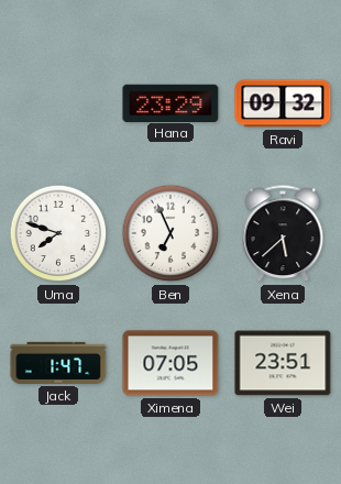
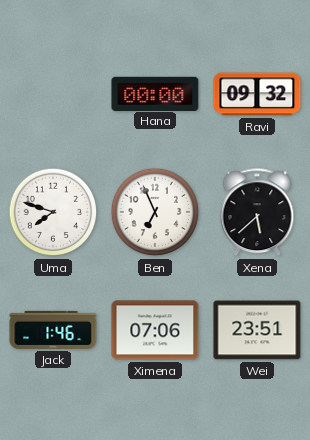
Hana: 23:29 -> 00:00 (155, 93)
Jack: 1:47 -> 1:46 (53, 330)
Ximena: 07:05 -> 07:06 (155, 330)
